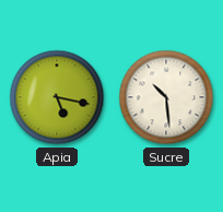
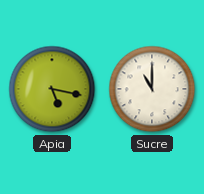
Sucre: 10:29 -> 11:00 (152, 89)
